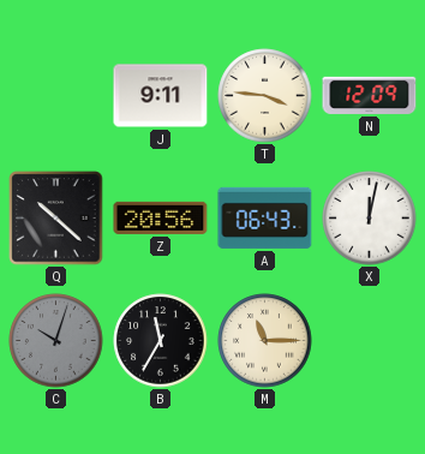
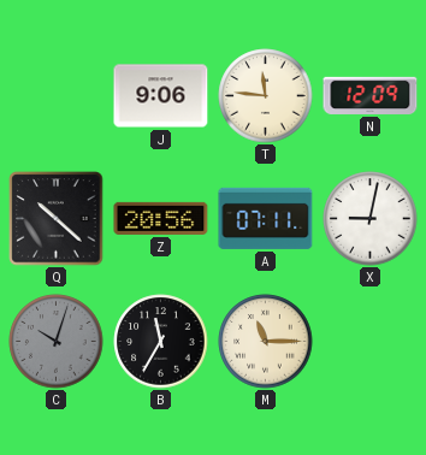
J: 9:11 -> 9:06 (161, 96)
T: 3:46 -> 11:46 (266, 96)
A: 06:43 -> 07:11 (266, 218)
X: 12:02 -> 9:02 (371, 219)
